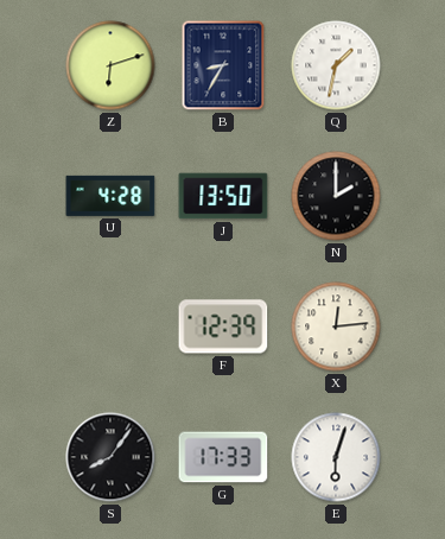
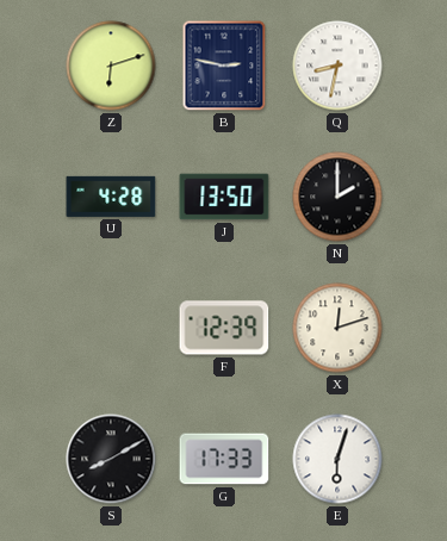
B: 8:35 -> 2:47 (224, 66)
Q: 1:32 -> 8:32 (337, 66)
X: 12:14 -> 12:12 (337, 328)
S: 8:06 -> 8:10 (111, 459)
